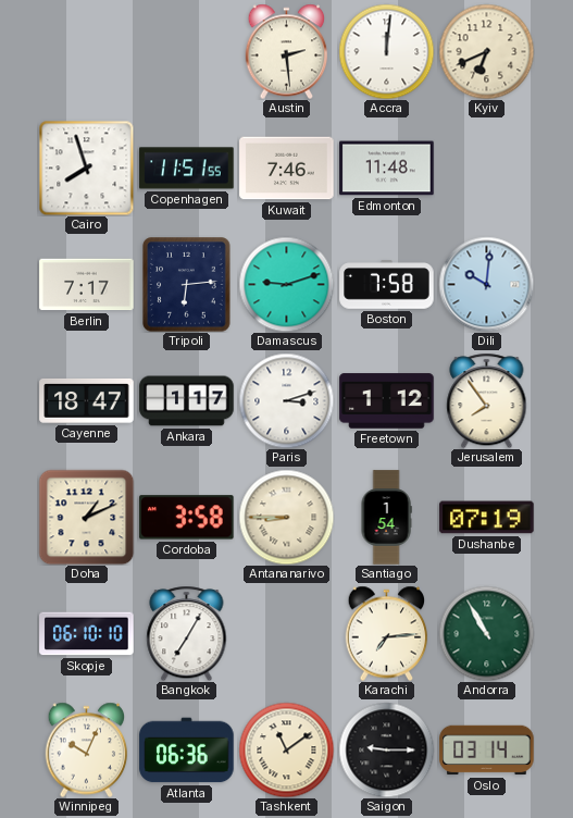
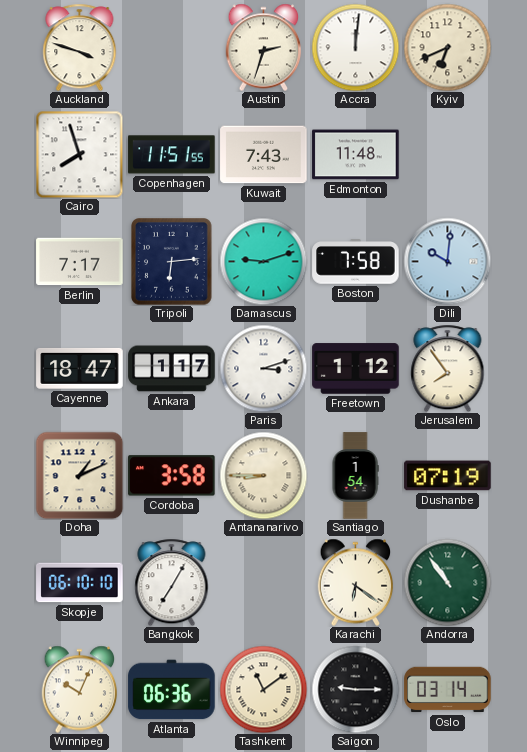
Auckland: none -> 3:48 (80, 47)
Austin: 2:29 -> 2:33 (264, 47)
Kuwait: 7:46 -> 7:43 (264, 155)
Karachi: 7:14 -> 6:21 (356, 582)
Andorra: 10:55 -> 10:54 (447, 582)
